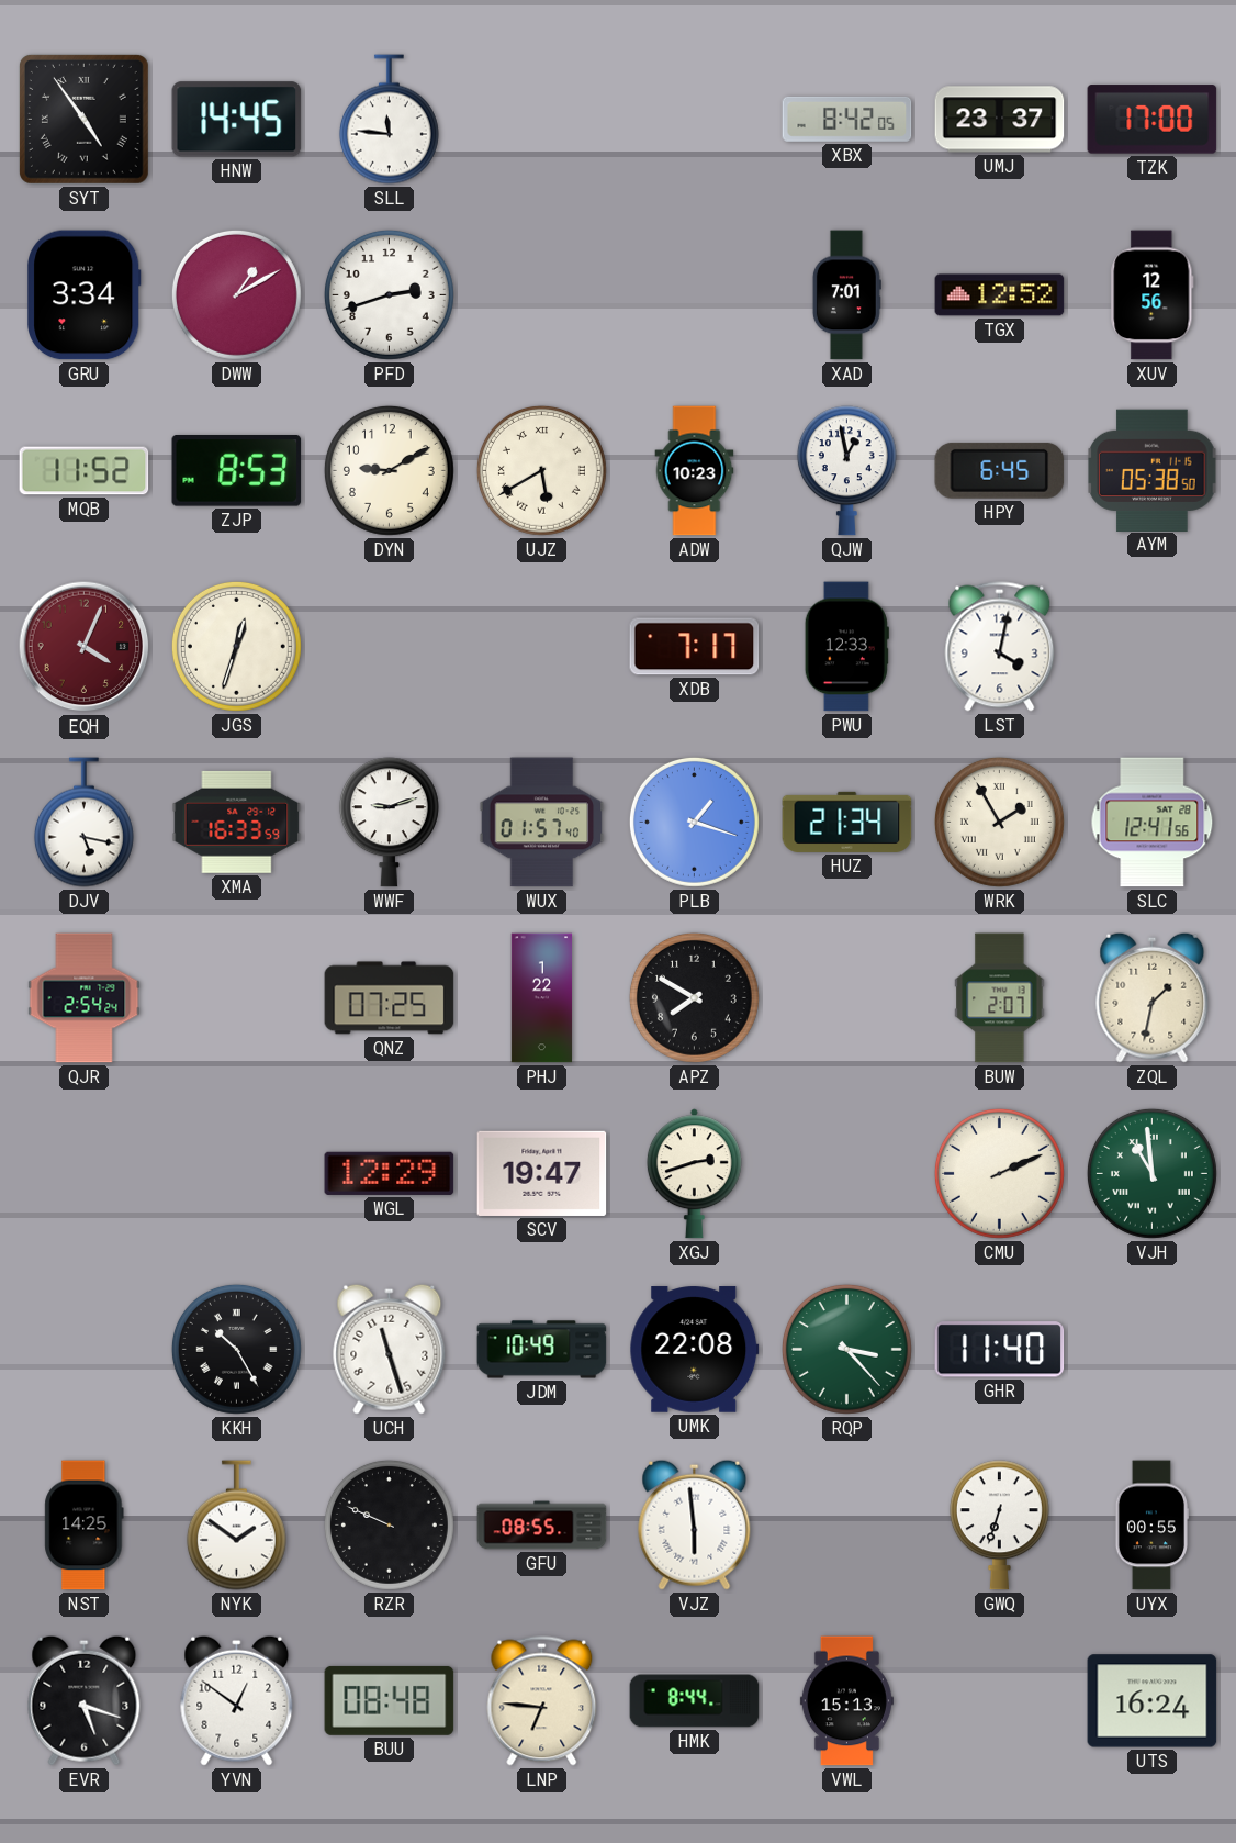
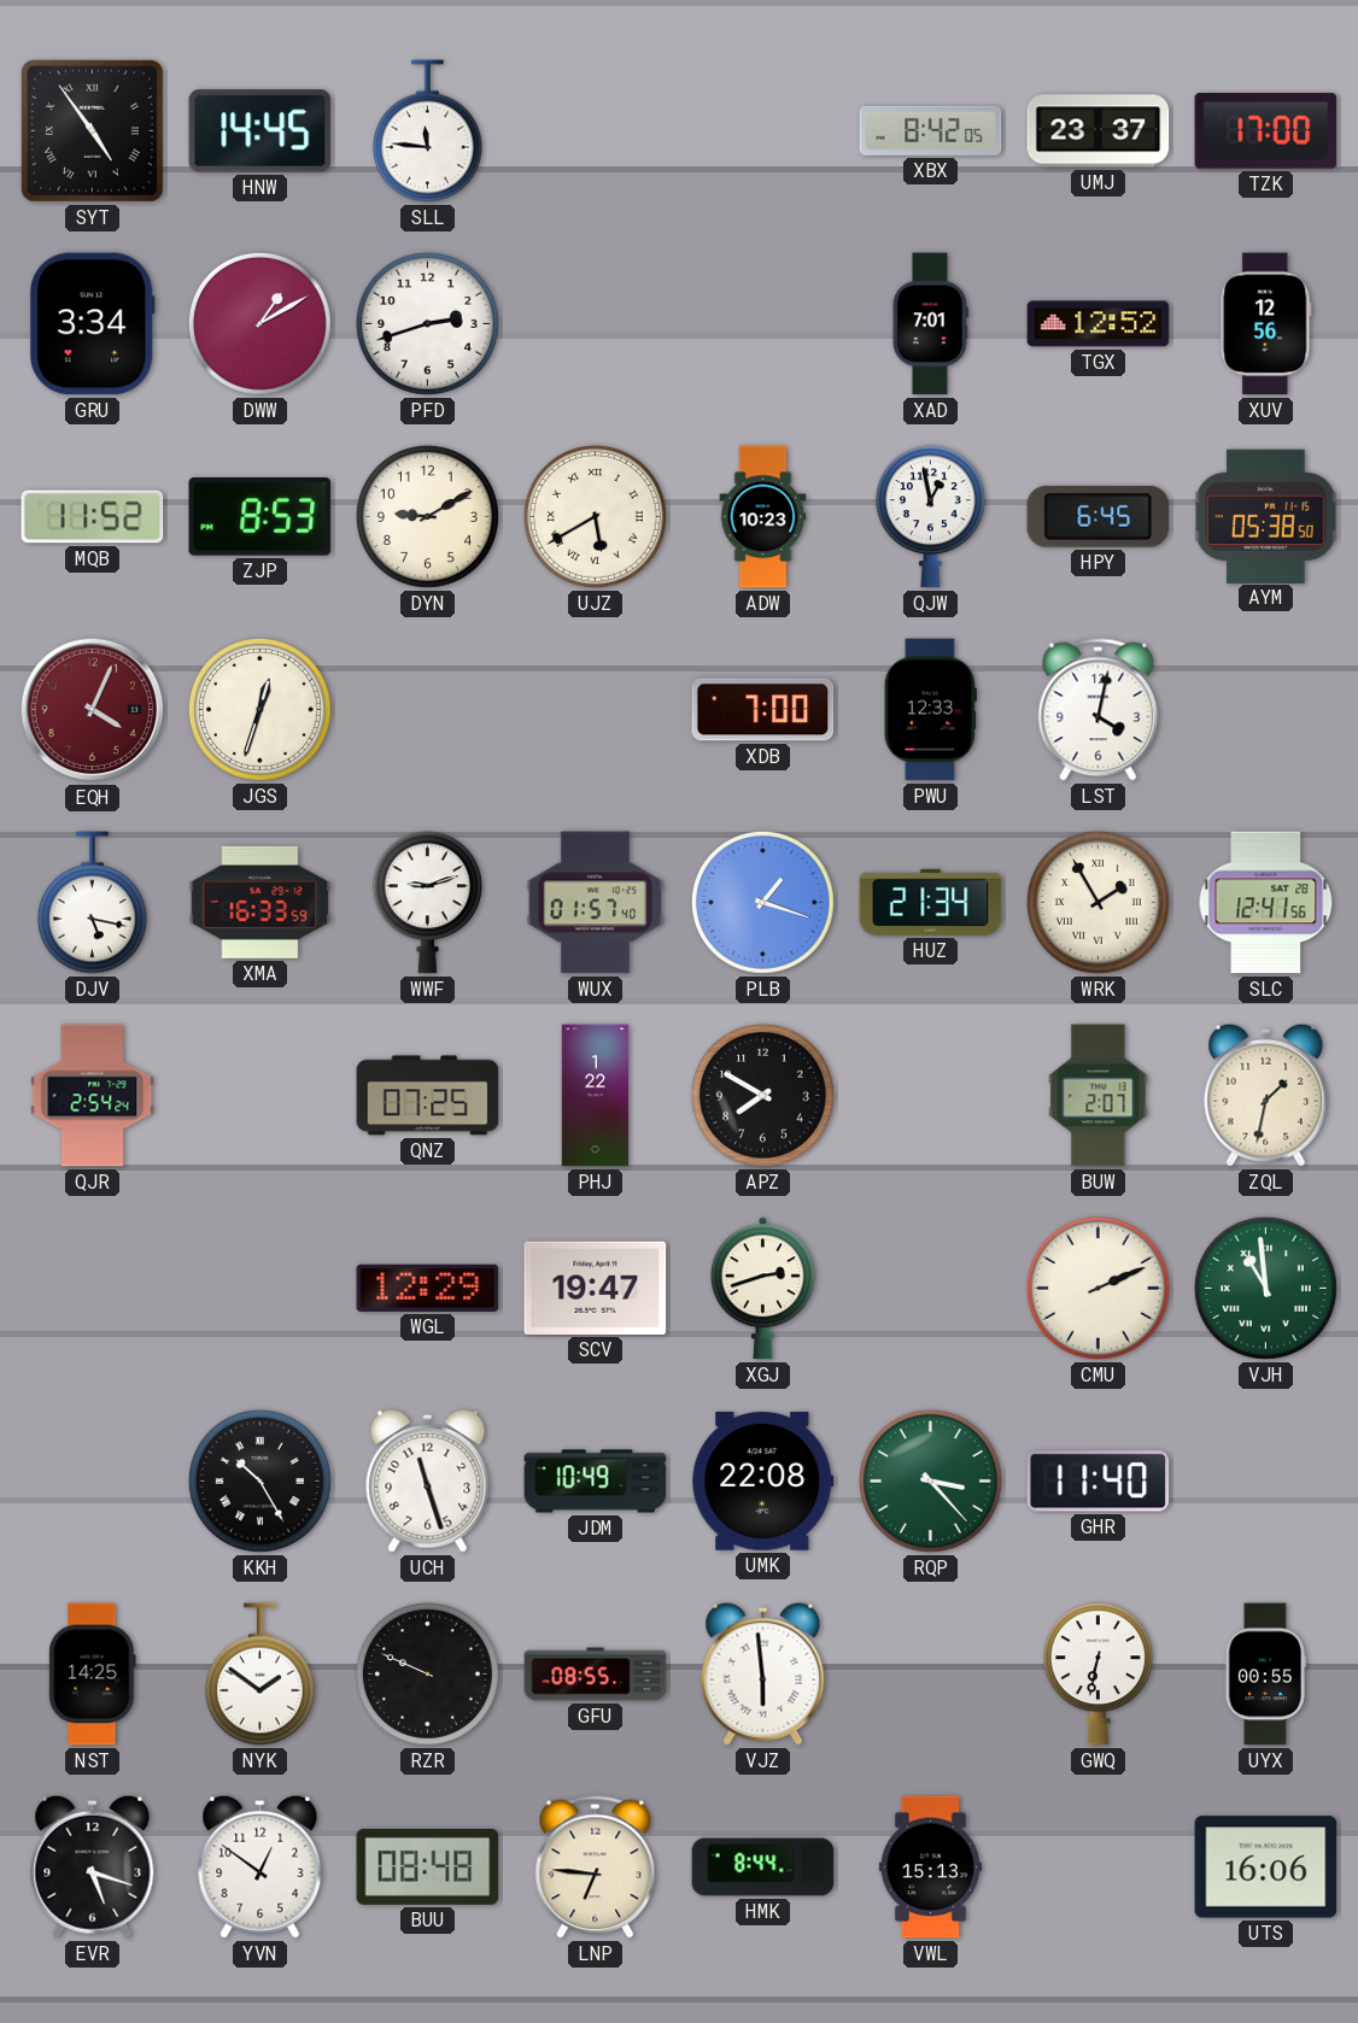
XDB: 7:17 -> 7:00 (763, 710)
GWQ: 6:33 -> 6:32 (1097, 1675)
UTS: 16:24 -> 16:06 (1266, 1867)
